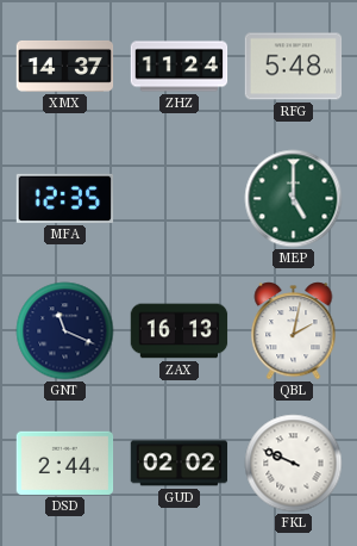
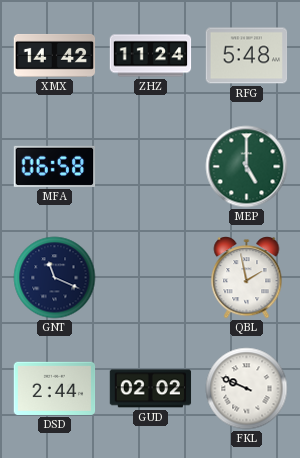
XMX: 14:37 -> 14:42 (55, 55)
MFA: 12:35 -> 06:58 (55, 166)
ZAX: 16:13 -> none (180, 331)
QBL: 2:02 -> 1:58 (247, 278)
